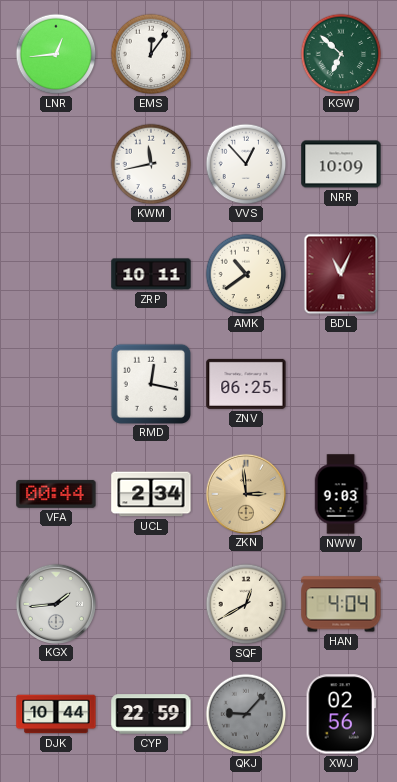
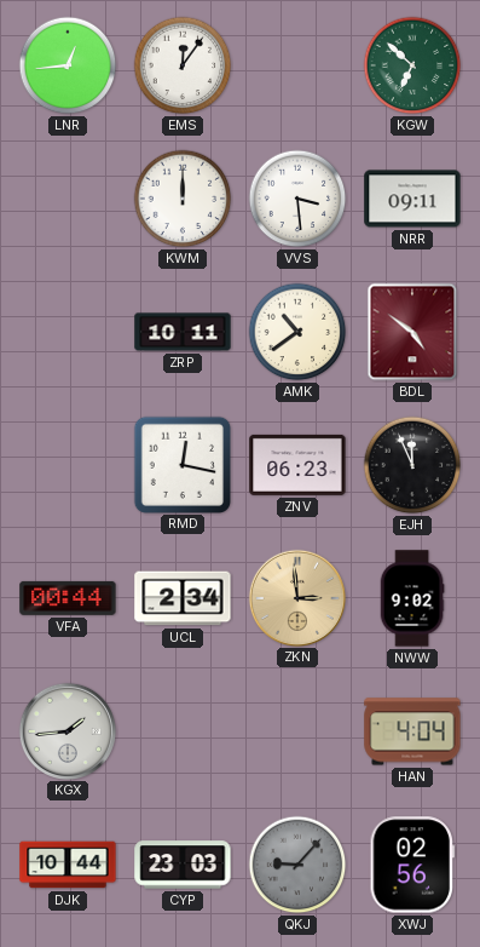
KWM: 11:43 -> 12:00 (183, 199)
VVS: 12:53 -> 3:29 (297, 199)
NRR: 10:09 -> 09:11 (412, 199)
BDL: 11:04 -> 4:51 (412, 332)
ZNV: 06:25 -> 06:23 (297, 465)
EJH: none -> 11:56 (412, 465)
NWW: 9:03 -> 9:02 (412, 598)
SQF: 12:40 -> none (246, 604)
CYP: 22:59 -> 23:03 (183, 865)
